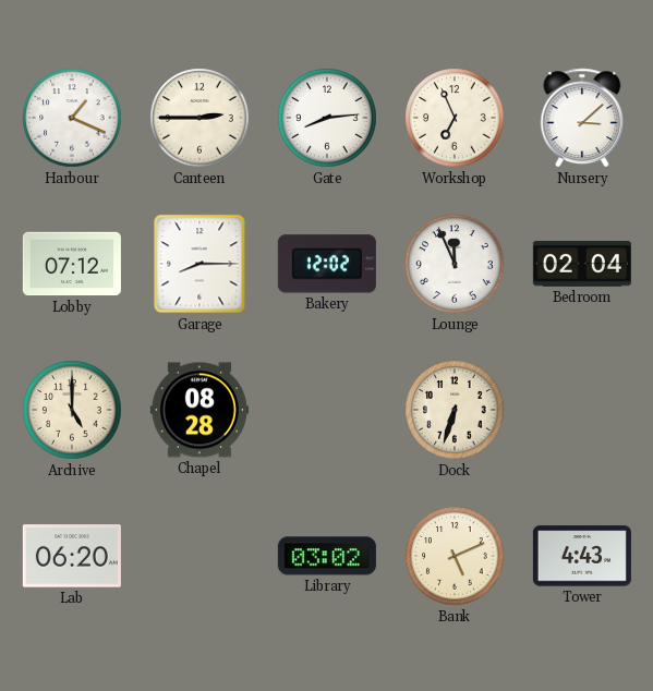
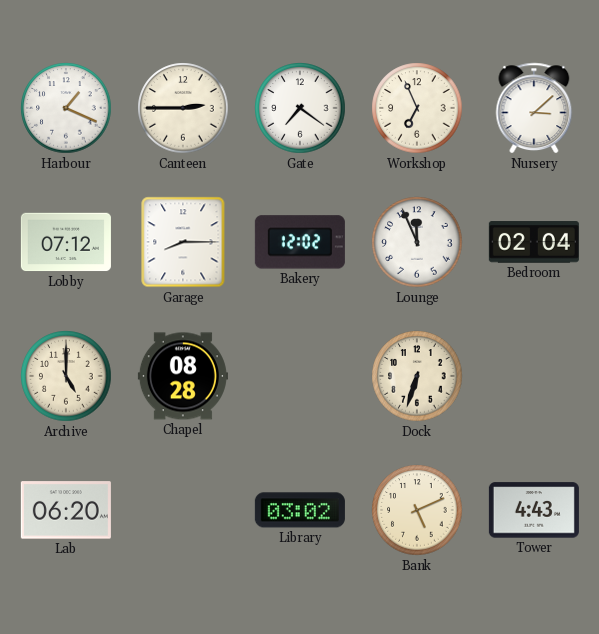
Gate: 8:14 -> 7:21 (300, 108)
